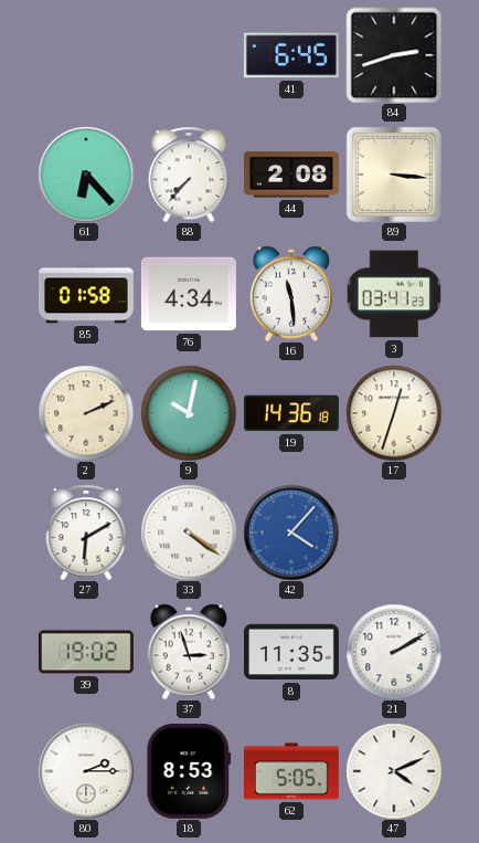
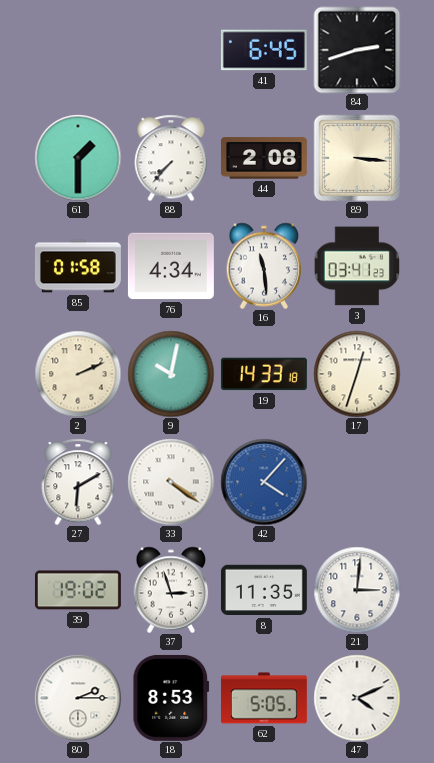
61: 6:23 -> 1:30 (78, 158)
19: 14:36 -> 14:33 (264, 374)
21: 2:10 -> 3:01 (357, 590)
